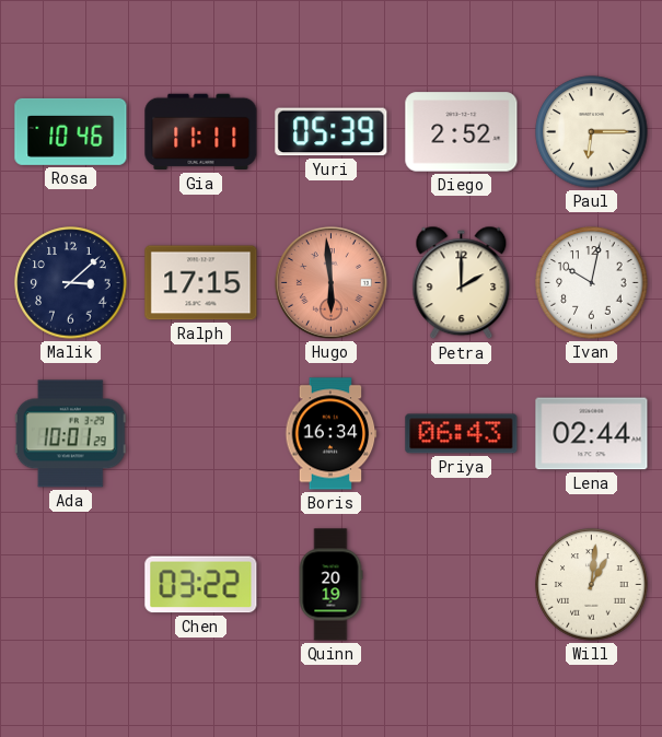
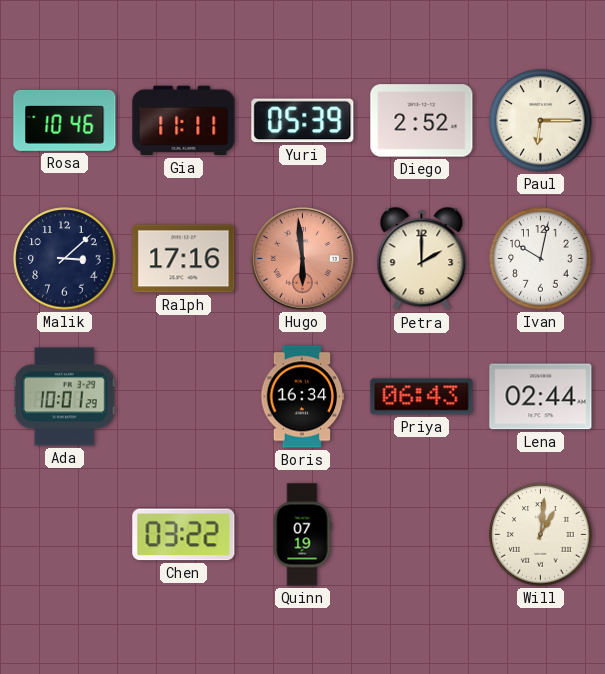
Ralph: 17:15 -> 17:16 (184, 259)
Quinn: 20:19 -> 07:19 (302, 535)
